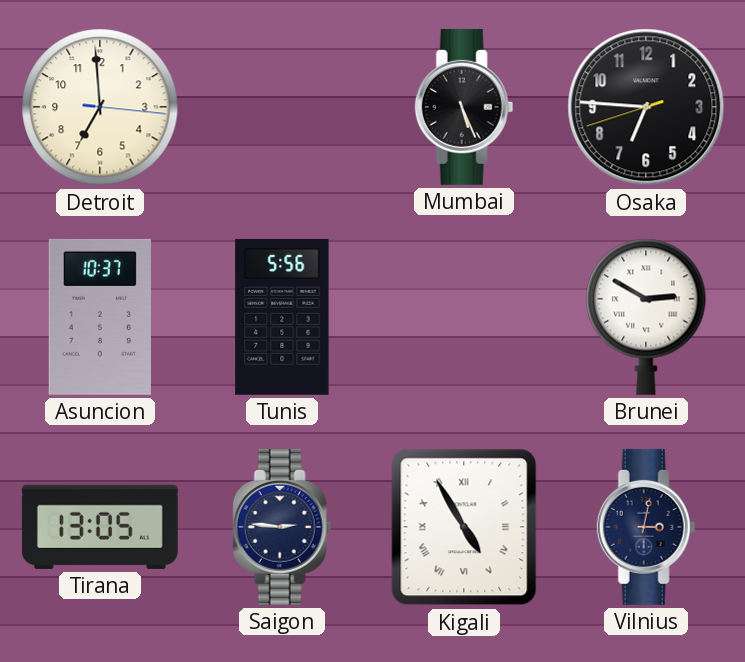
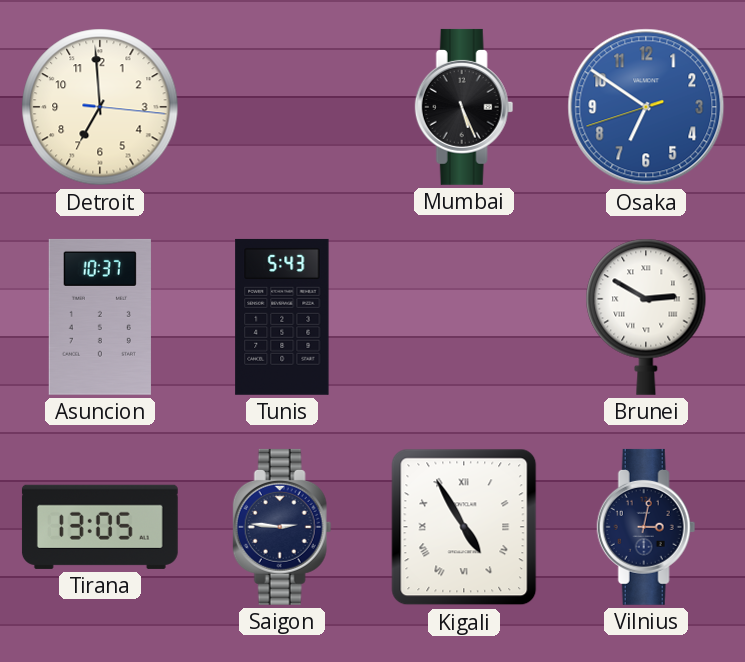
Osaka: 6:45 -> 6:50 (646, 107)
Osaka dial: black -> blue (646, 107)
Tunis: 5:56 -> 5:43 (282, 317)
